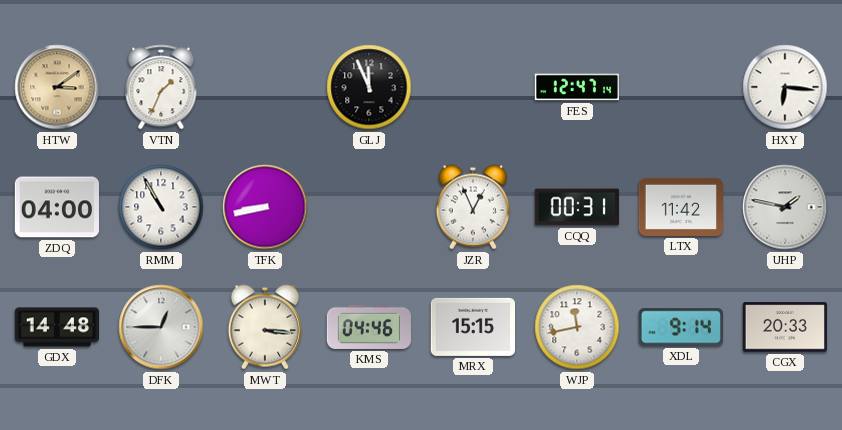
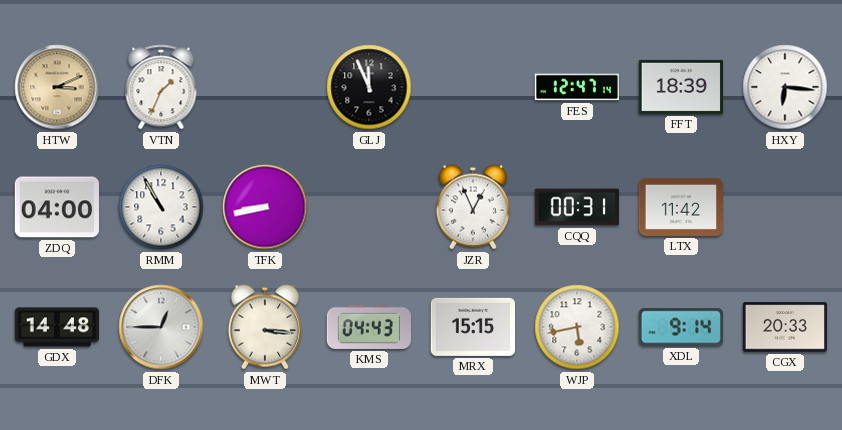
HTW: 3:09 -> 3:11 (57, 87)
FFT: none -> 18:39 (680, 87)
UHP: 1:47 -> none (785, 207)
KMS: 04:46 -> 04:43 (369, 327)
WJP: 11:43 -> 5:43 (577, 327)
